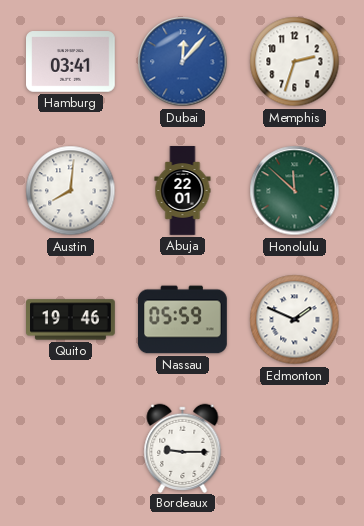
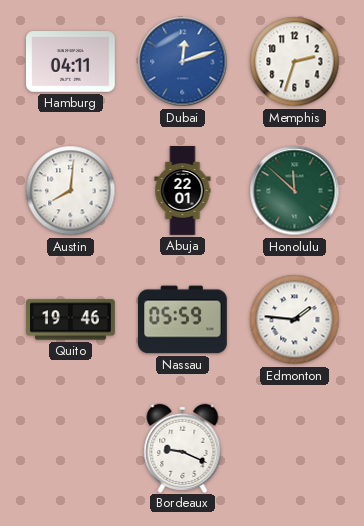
Hamburg: 03:41 -> 04:11 (71, 62)
Dubai: 12:07 -> 12:12 (183, 62)
Edmonton: 1:49 -> 1:46 (295, 320)
Bordeaux: 9:15 -> 9:19 (183, 448)
